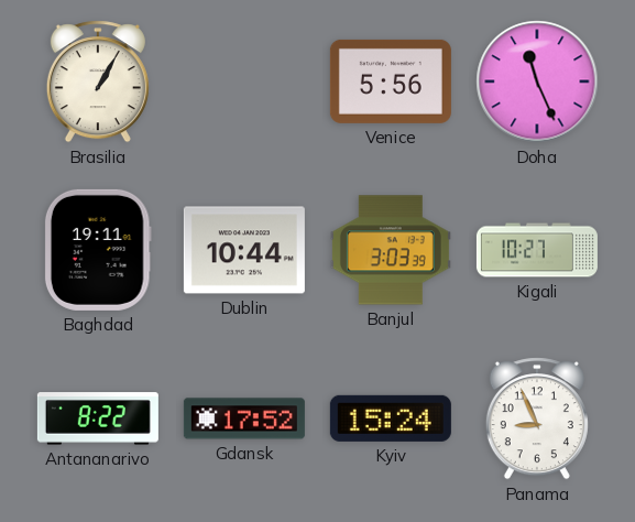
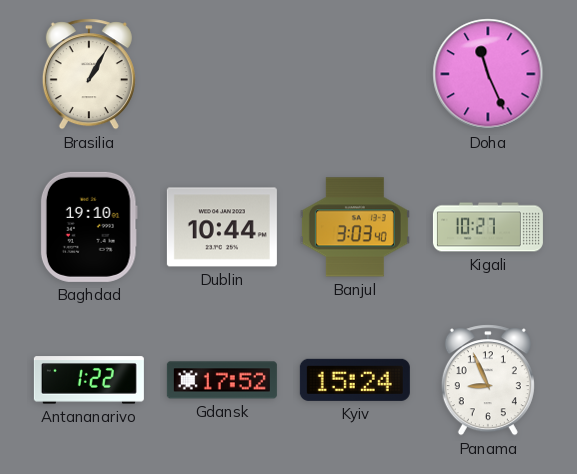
Venice: 5:56 -> none (391, 81)
Baghdad: 19:11 -> 19:10 (89, 227)
Banjul: 3:03:39 -> 3:03:40 (355, 227)
Antananarivo: 8:22 -> 1:22 (89, 380)
